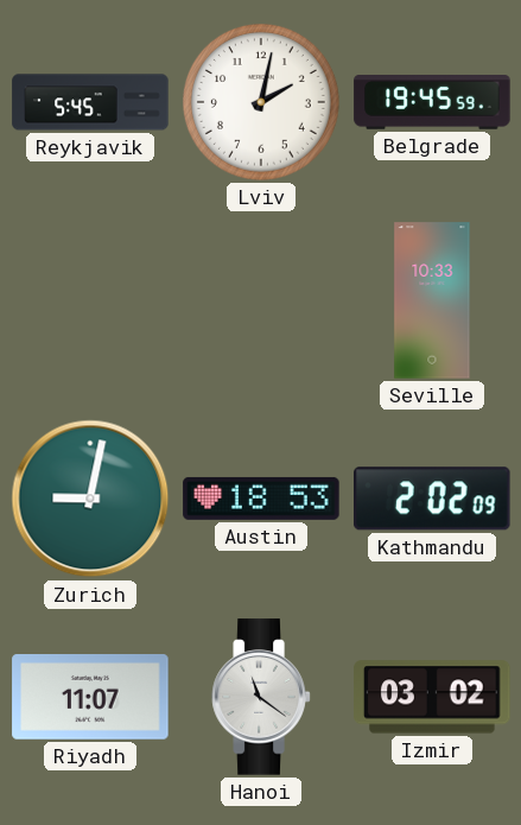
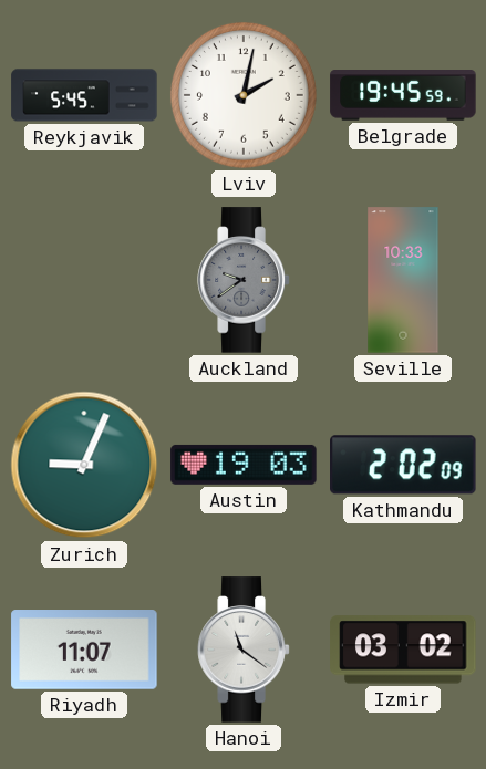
Auckland: none -> 9:39 (244, 280)
Zurich: 9:02 -> 9:04 (84, 465)
Austin: 18:53 -> 19:03 (244, 465)
